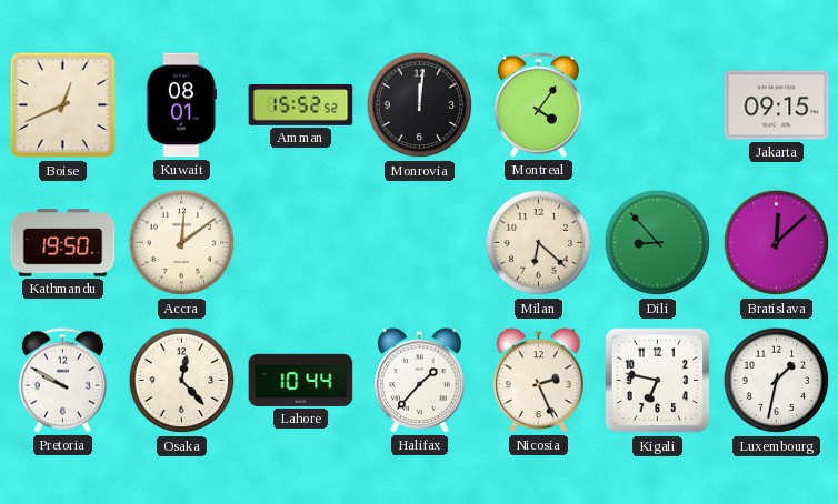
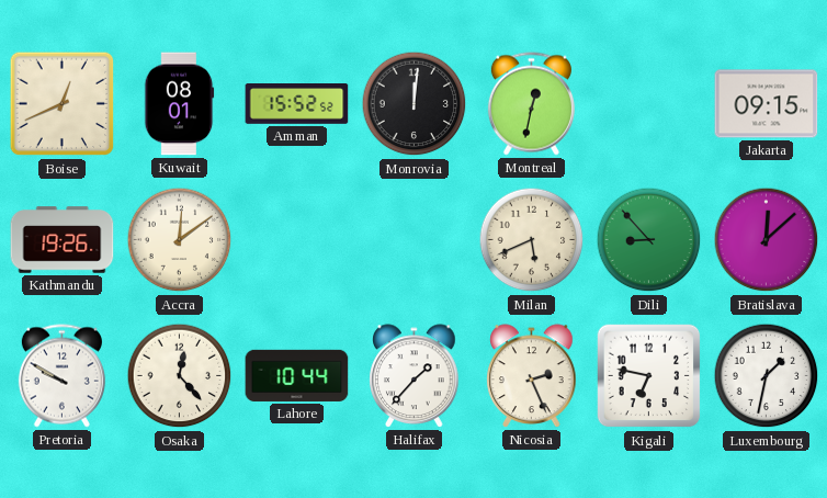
Montreal: 4:06 -> 12:32 (531, 104)
Kathmandu: 19:50 -> 19:26 (63, 240)
Milan: 6:22 -> 5:41 (532, 240)
